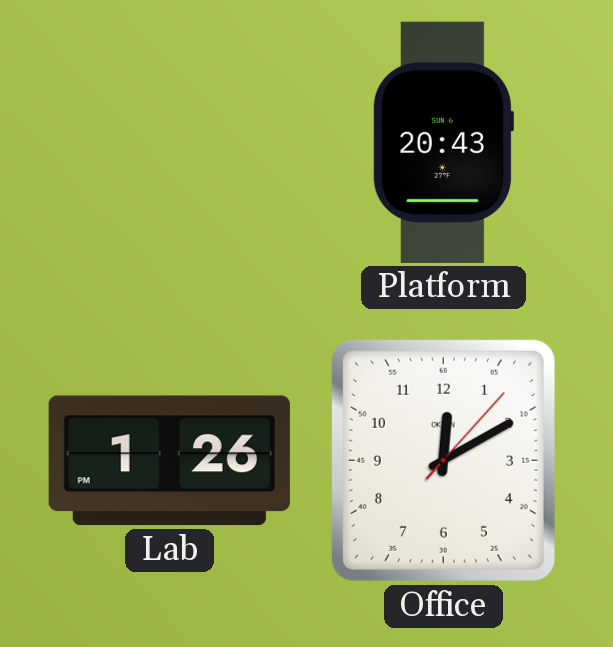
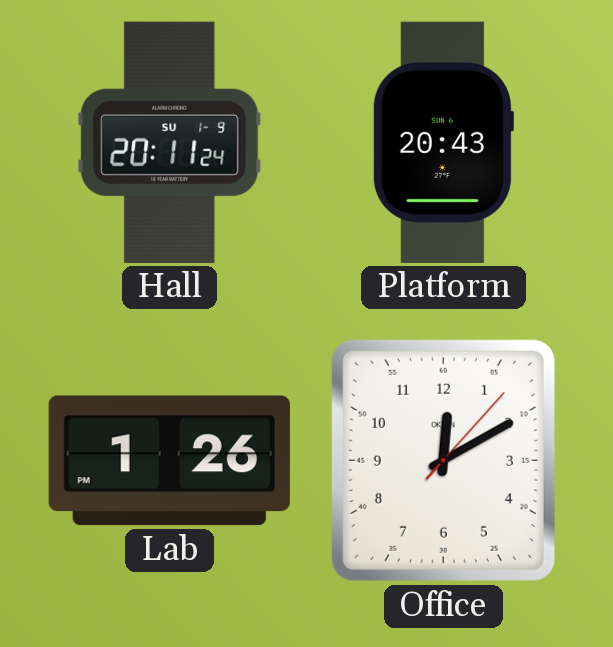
Hall: none -> 20:11 (170, 142)
